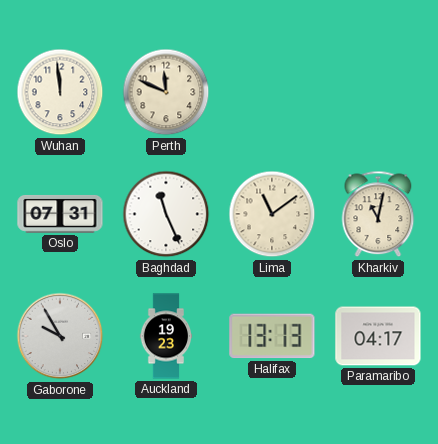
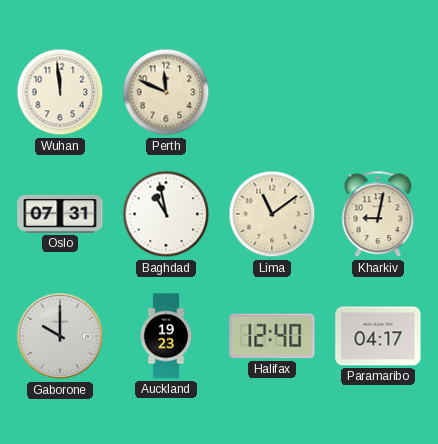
Baghdad: 11:26 -> 10:58 (166, 214)
Kharkiv: 11:02 -> 9:02 (378, 214)
Gaborone: 9:55 -> 10:00 (60, 336)
Halifax: 13:13 -> 12:40 (272, 336)
